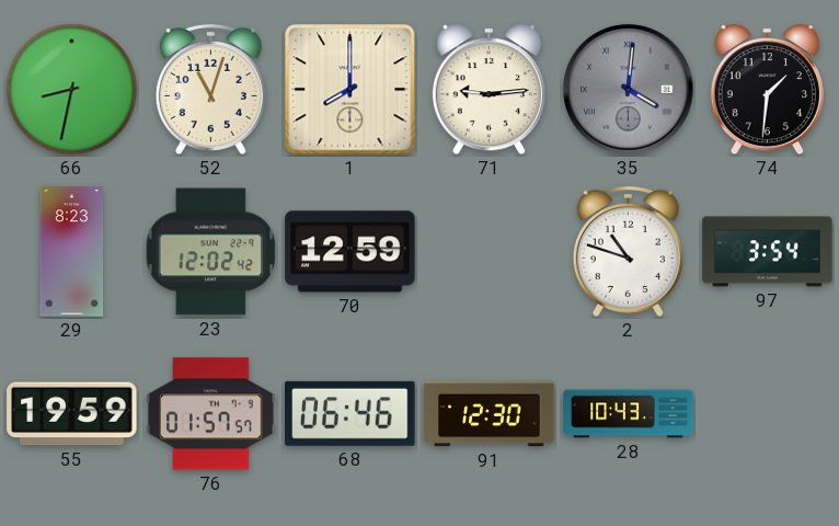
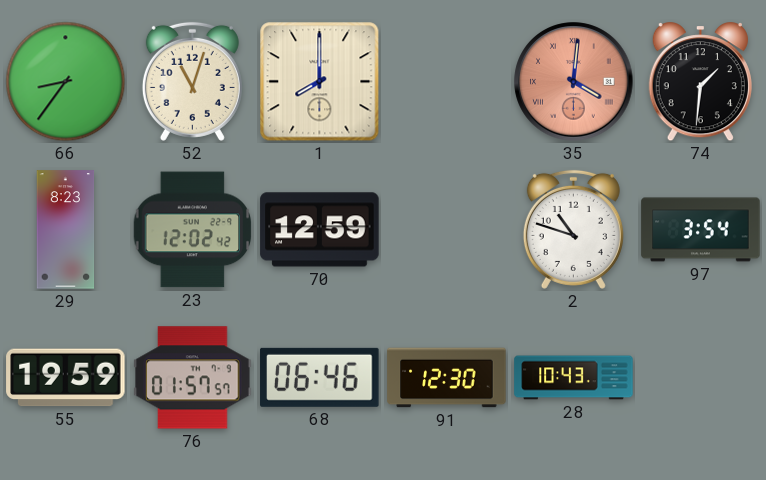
66: 8:32 -> 8:36 (66, 82)
71: 9:14 -> none (489, 90)
35 dial: grey -> salmon (574, 82)
